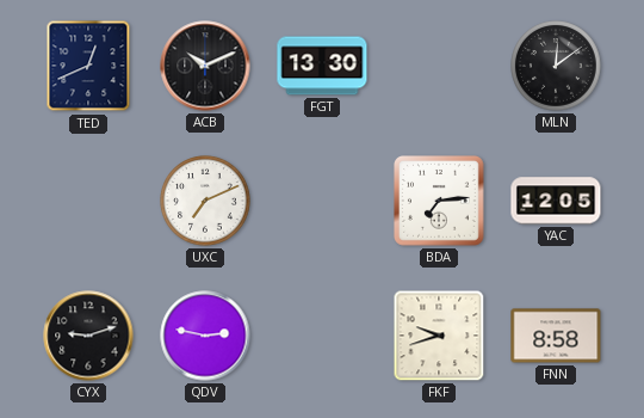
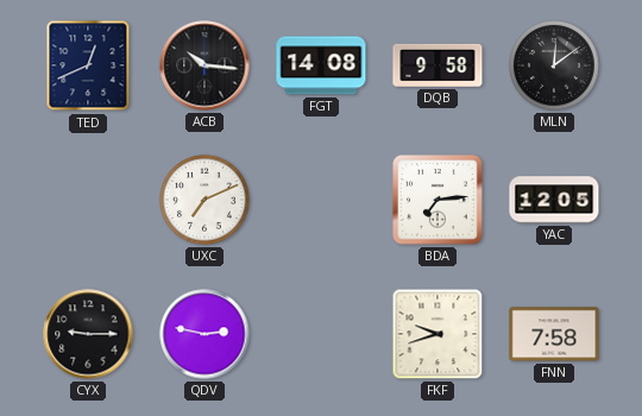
ACB: 10:11 -> 10:16 (204, 65)
FGT: 13:30 -> 14:08 (321, 65)
DQB: none -> 9:58 (438, 65)
CYX: 9:12 -> 9:15 (88, 334)
FNN: 8:58 -> 7:58 (554, 334)
